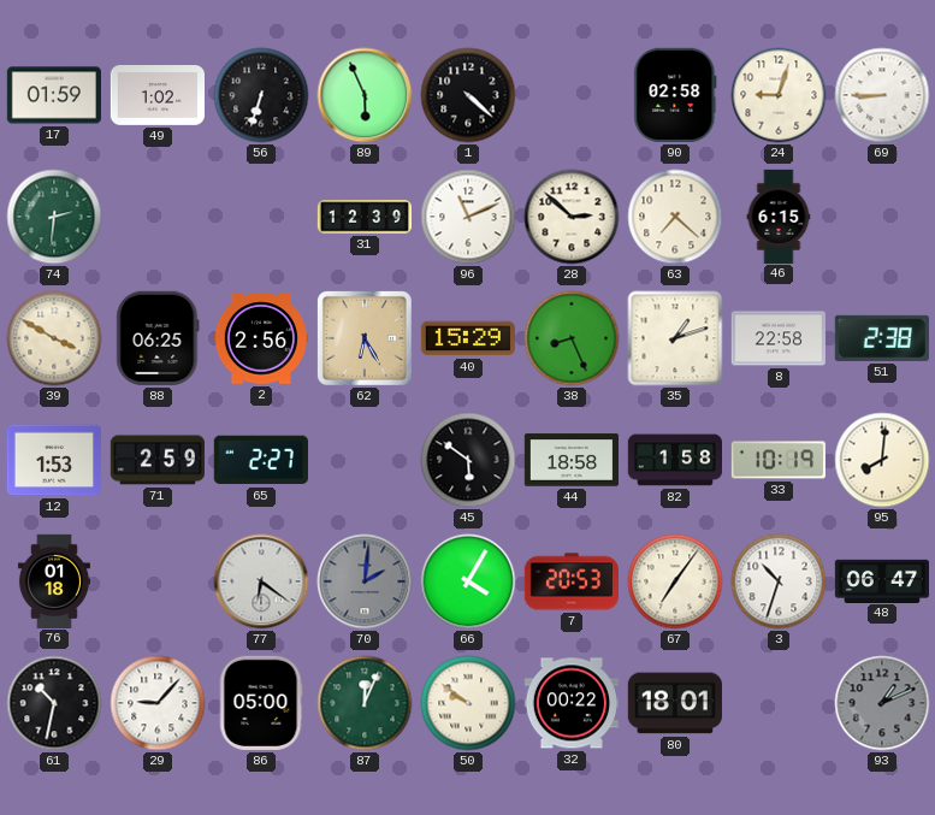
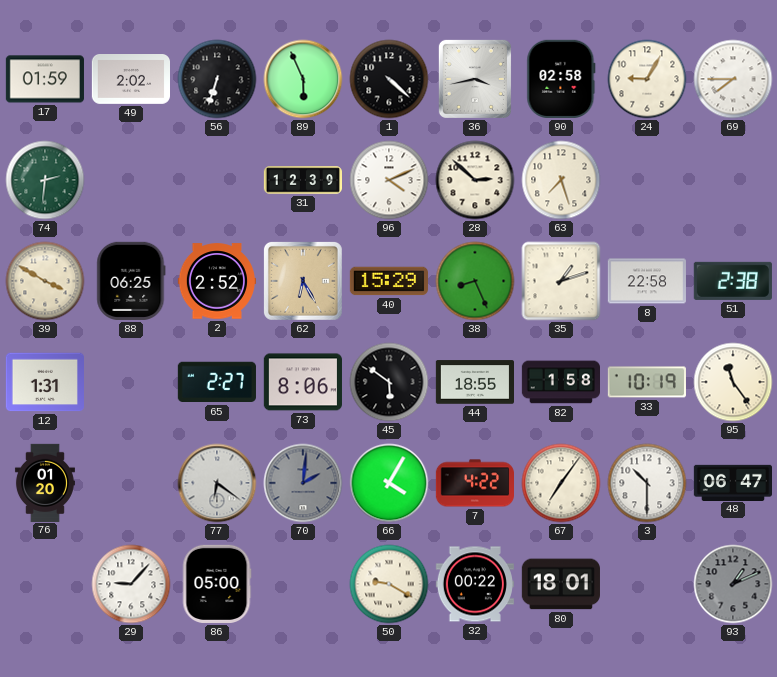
49: 1:02 -> 2:02 (130, 80)
36: none -> 3:43 (475, 79)
24: 9:03 -> 9:05 (647, 79)
69: 8:45 -> 7:45 (733, 79)
96: 11:11 -> 4:11 (389, 180)
63: 7:22 -> 7:27 (561, 180)
46: 6:15 -> none (779, 215)
2: 2:56 -> 2:52 (216, 281)
12: 1:53 -> 1:31 (44, 382)
71: 2:59 -> none (158, 460)
73: none -> 8:06 (303, 382)
44: 18:58 -> 18:55 (474, 382)
95: 8:01 -> 11:24 (733, 382)
76: 01:18 -> 01:20 (45, 482)
7: 20:53 -> 4:22 (474, 483)
3: 10:33 -> 10:30 (647, 483)
61: 10:32 -> none (54, 703)
87: 12:04 -> none (365, 703)
50: 9:51 -> 9:20 (389, 584)
